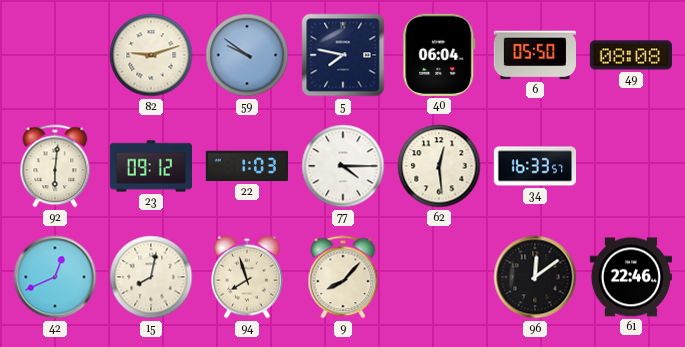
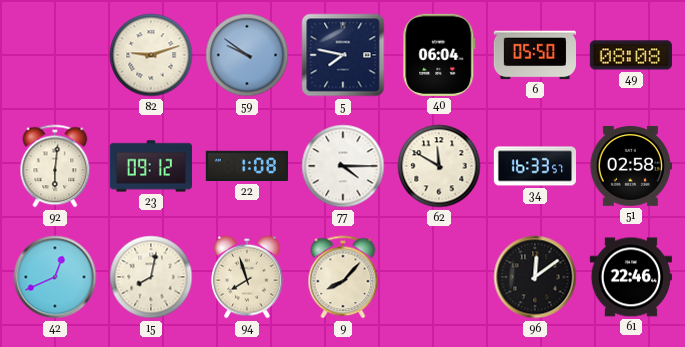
22: 1:03 -> 1:08 (247, 166)
62: 12:29 -> 11:50 (439, 166)
51: none -> 02:58 (631, 166)
